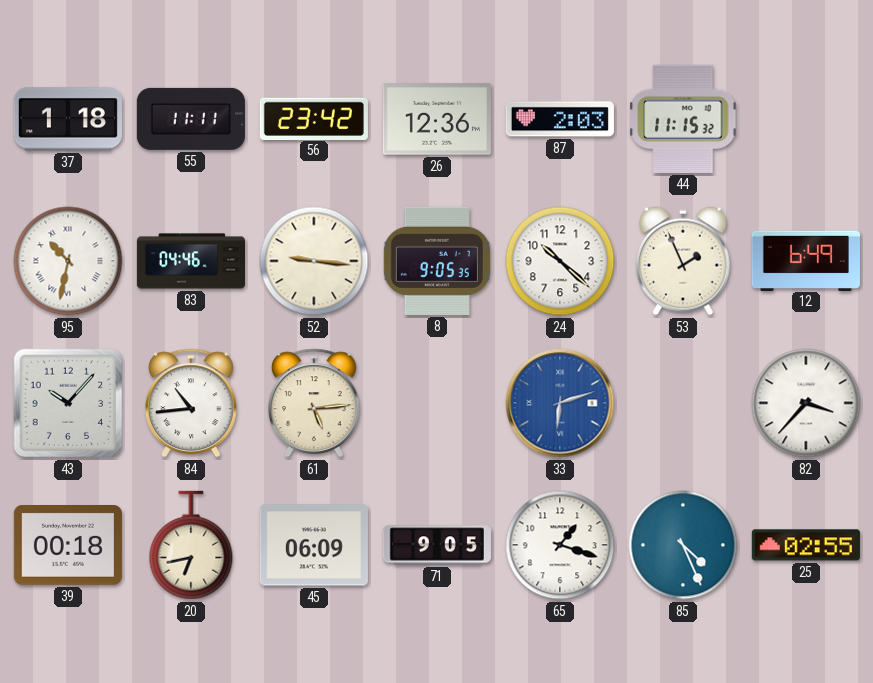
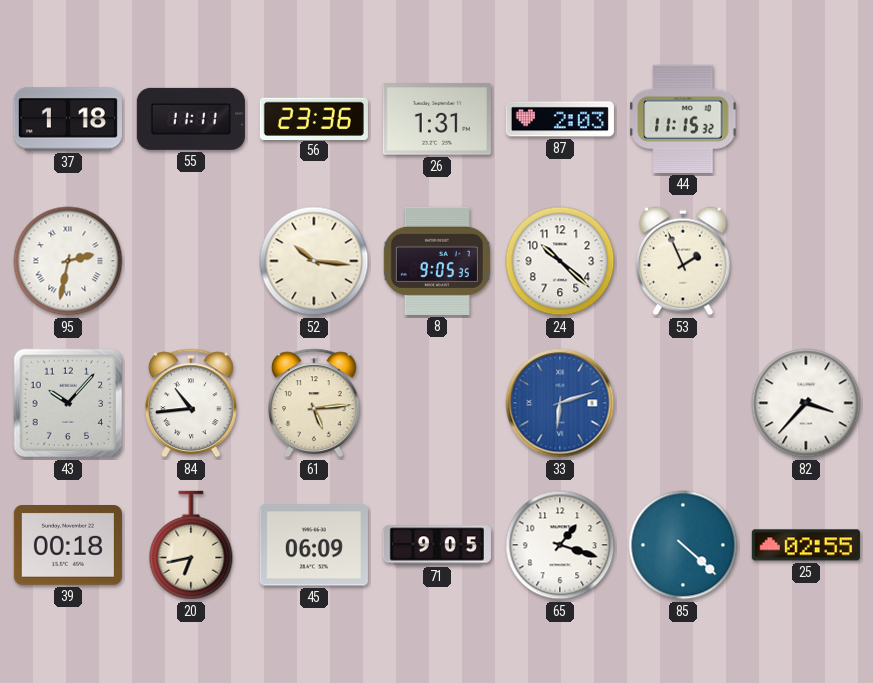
56: 23:42 -> 23:36 (314, 118)
26: 12:36 -> 1:31 (437, 119)
95: 10:32 -> 2:32 (68, 261)
83: 04:46 -> none (190, 261)
52: 9:16 -> 10:16 (314, 261)
12: 6:49 -> none (806, 260)
85: 4:26 -> 4:22 (683, 545)
